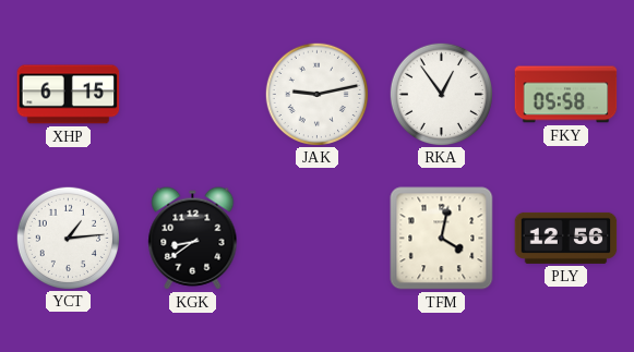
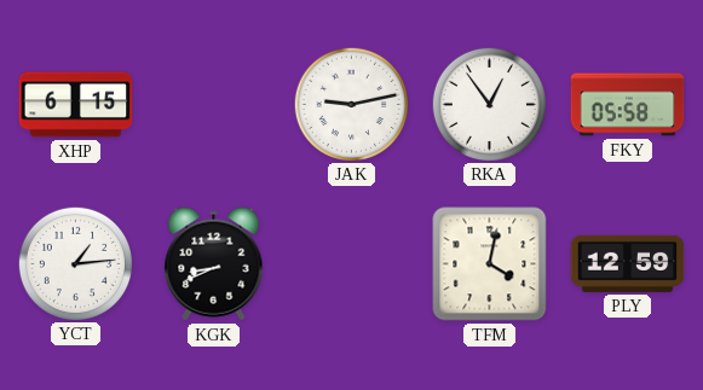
KGK: 8:39 -> 8:41 (214, 264)
PLY: 12:56 -> 12:59 (628, 263)
